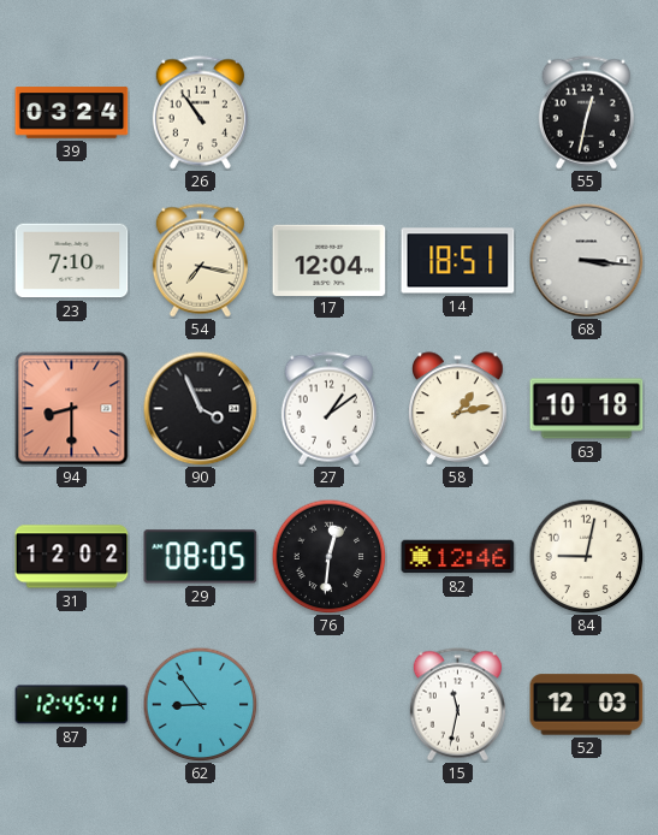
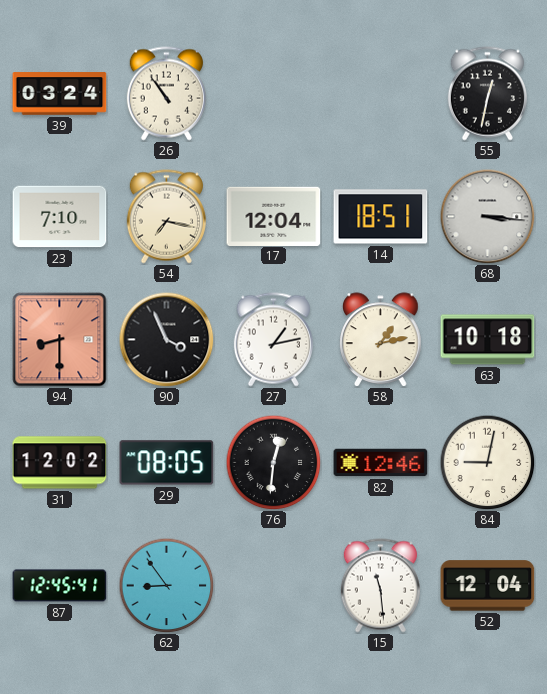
27: 1:09 -> 1:13 (273, 340)
15: 11:32 -> 11:29 (380, 586)
52: 12:03 -> 12:04 (488, 586)
